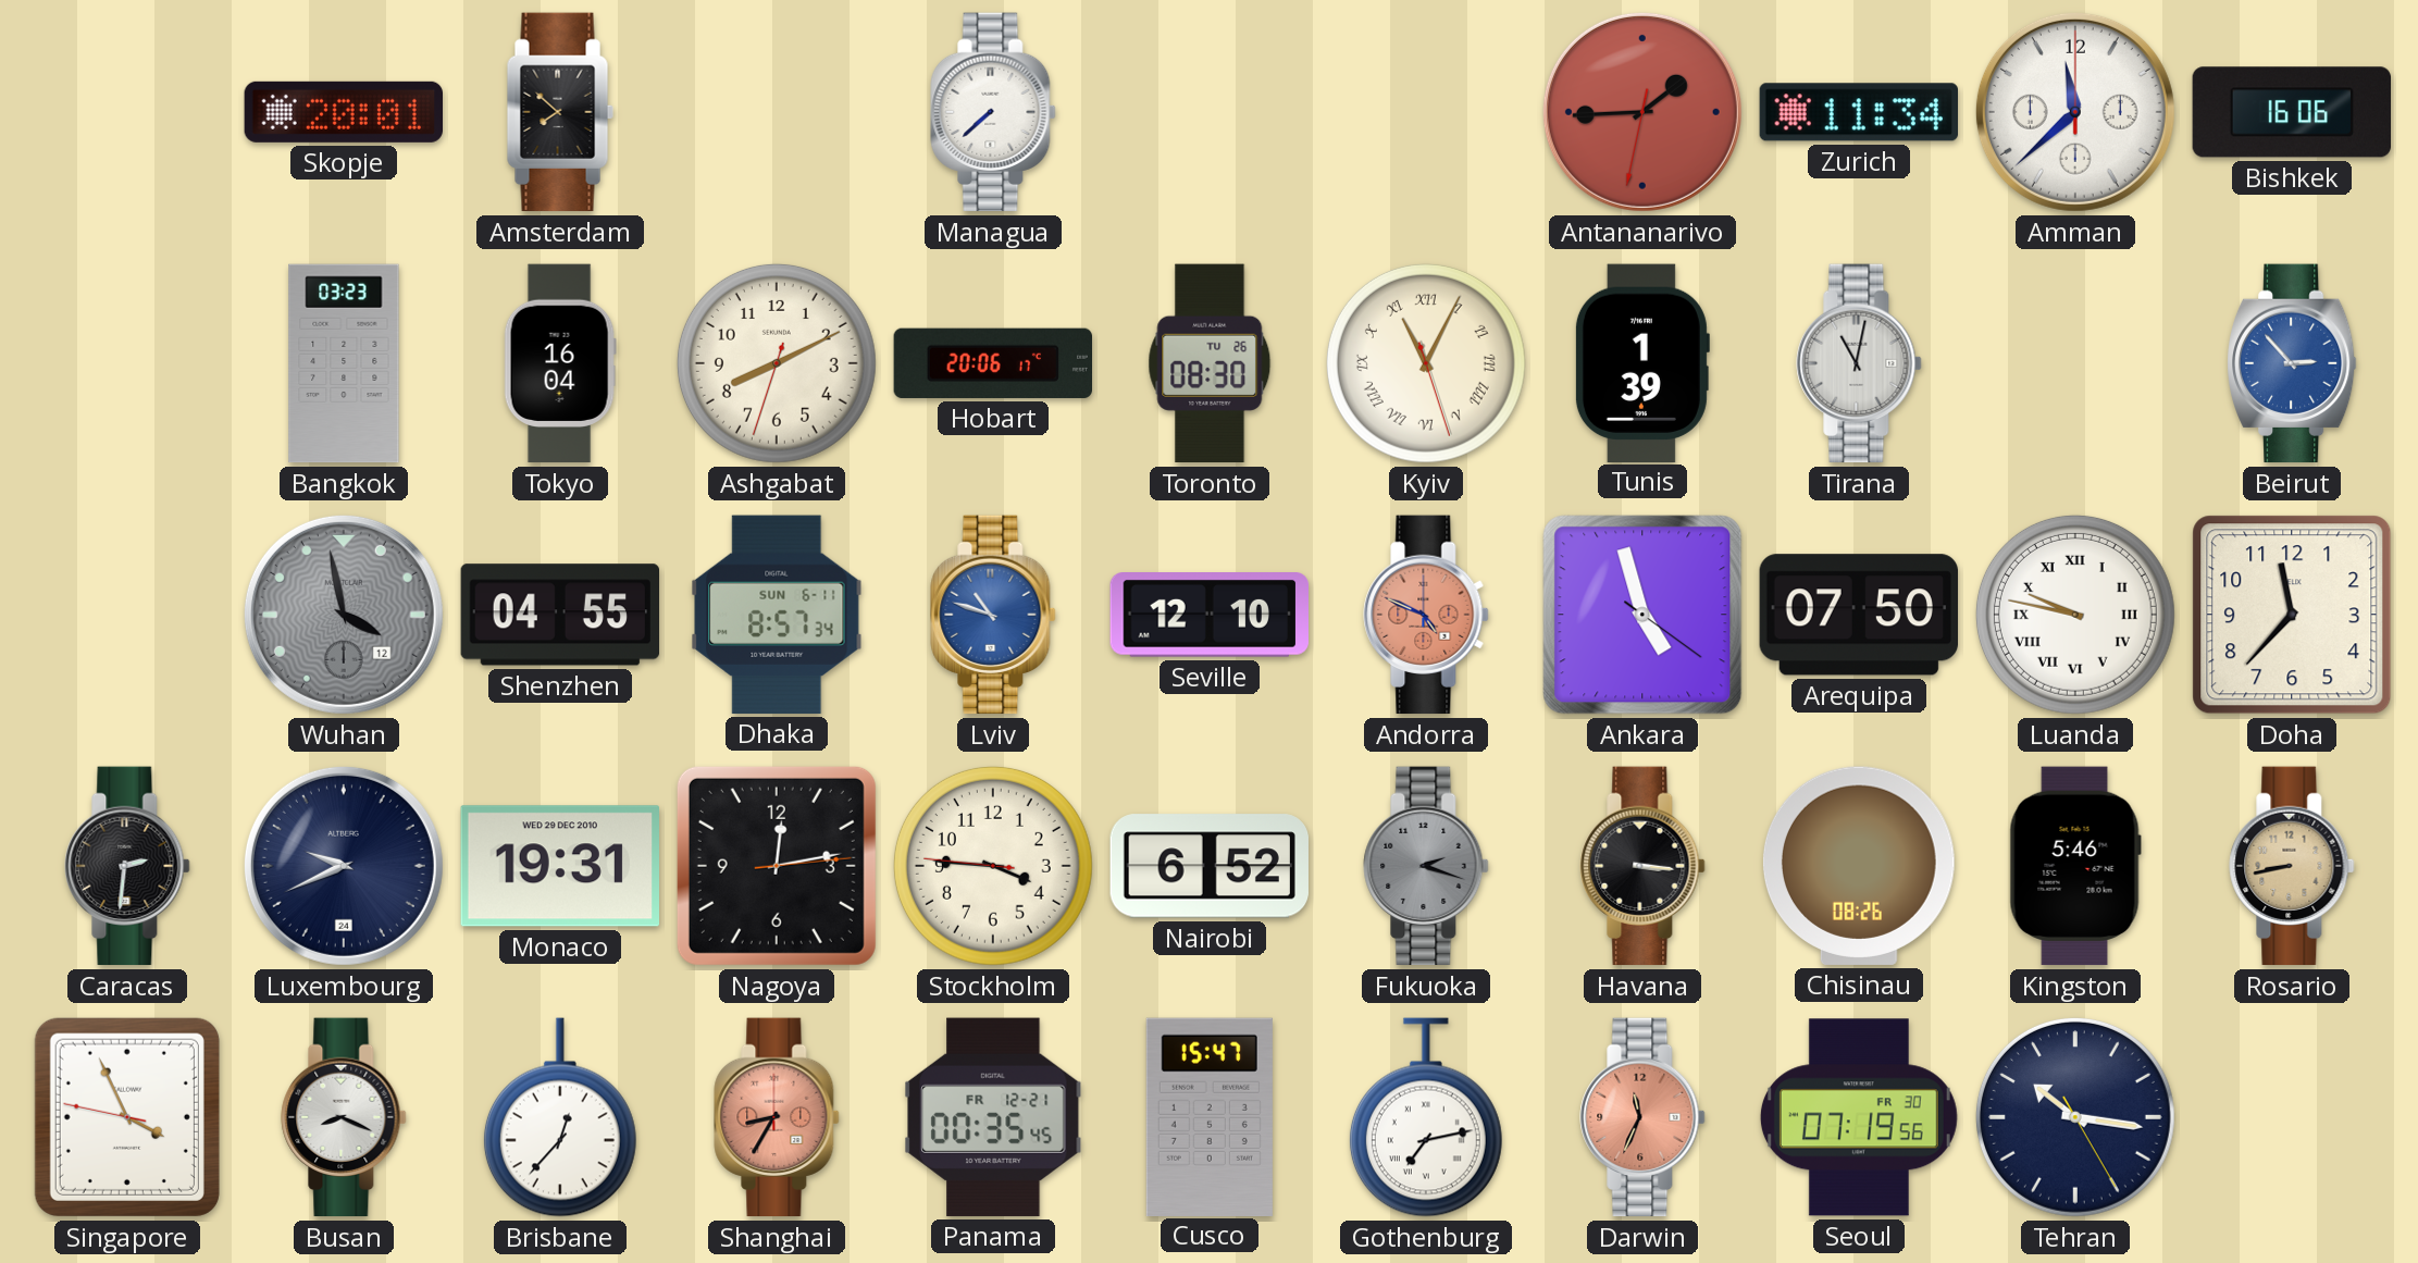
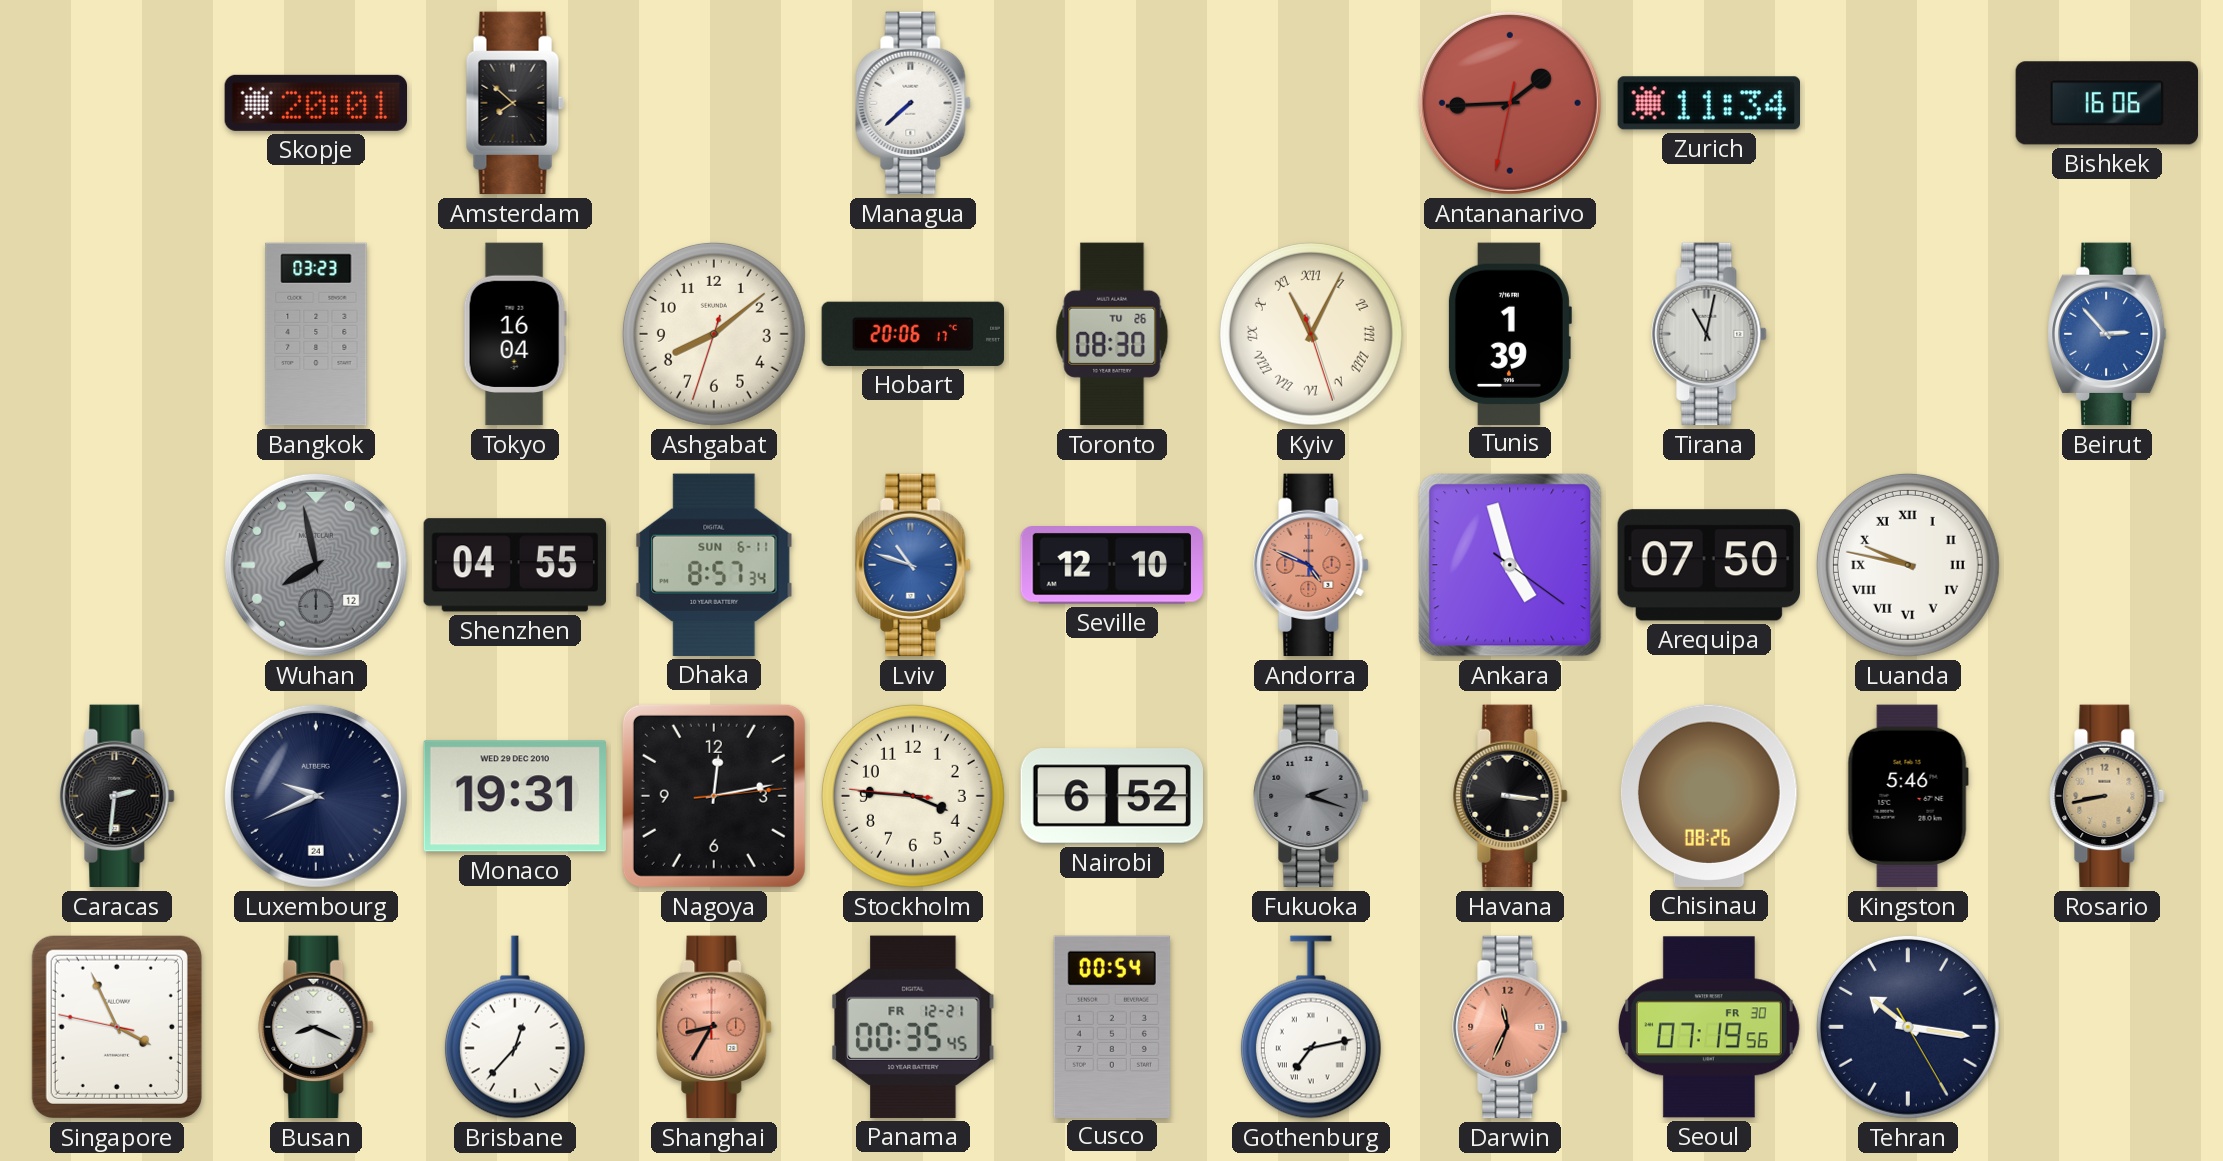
Amman: 11:38 -> none (2075, 112)
Ashgabat: 8:10 -> 8:08 (714, 334)
Wuhan: 3:58 -> 7:58 (316, 565)
Doha: 11:37 -> none (2292, 615)
Cusco: 15:47 -> 00:54 (1112, 1026)
